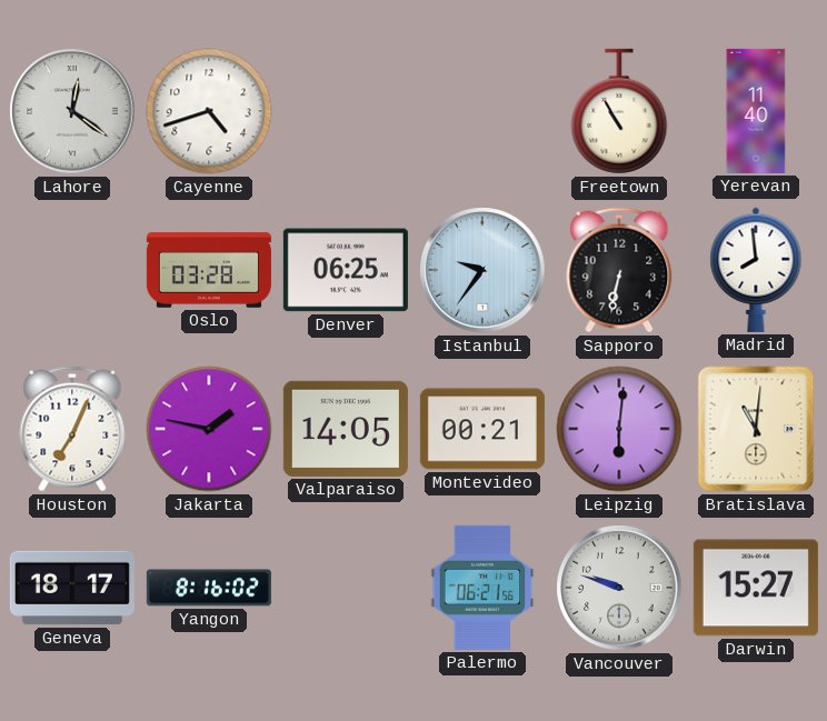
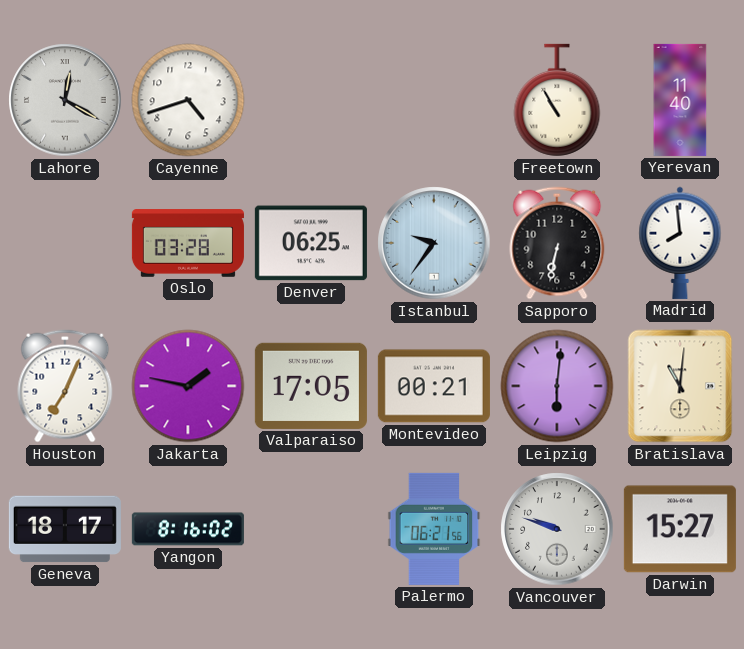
Lahore: 12:21 -> 12:20 (65, 100)
Valparaiso: 14:05 -> 17:05 (311, 386)
